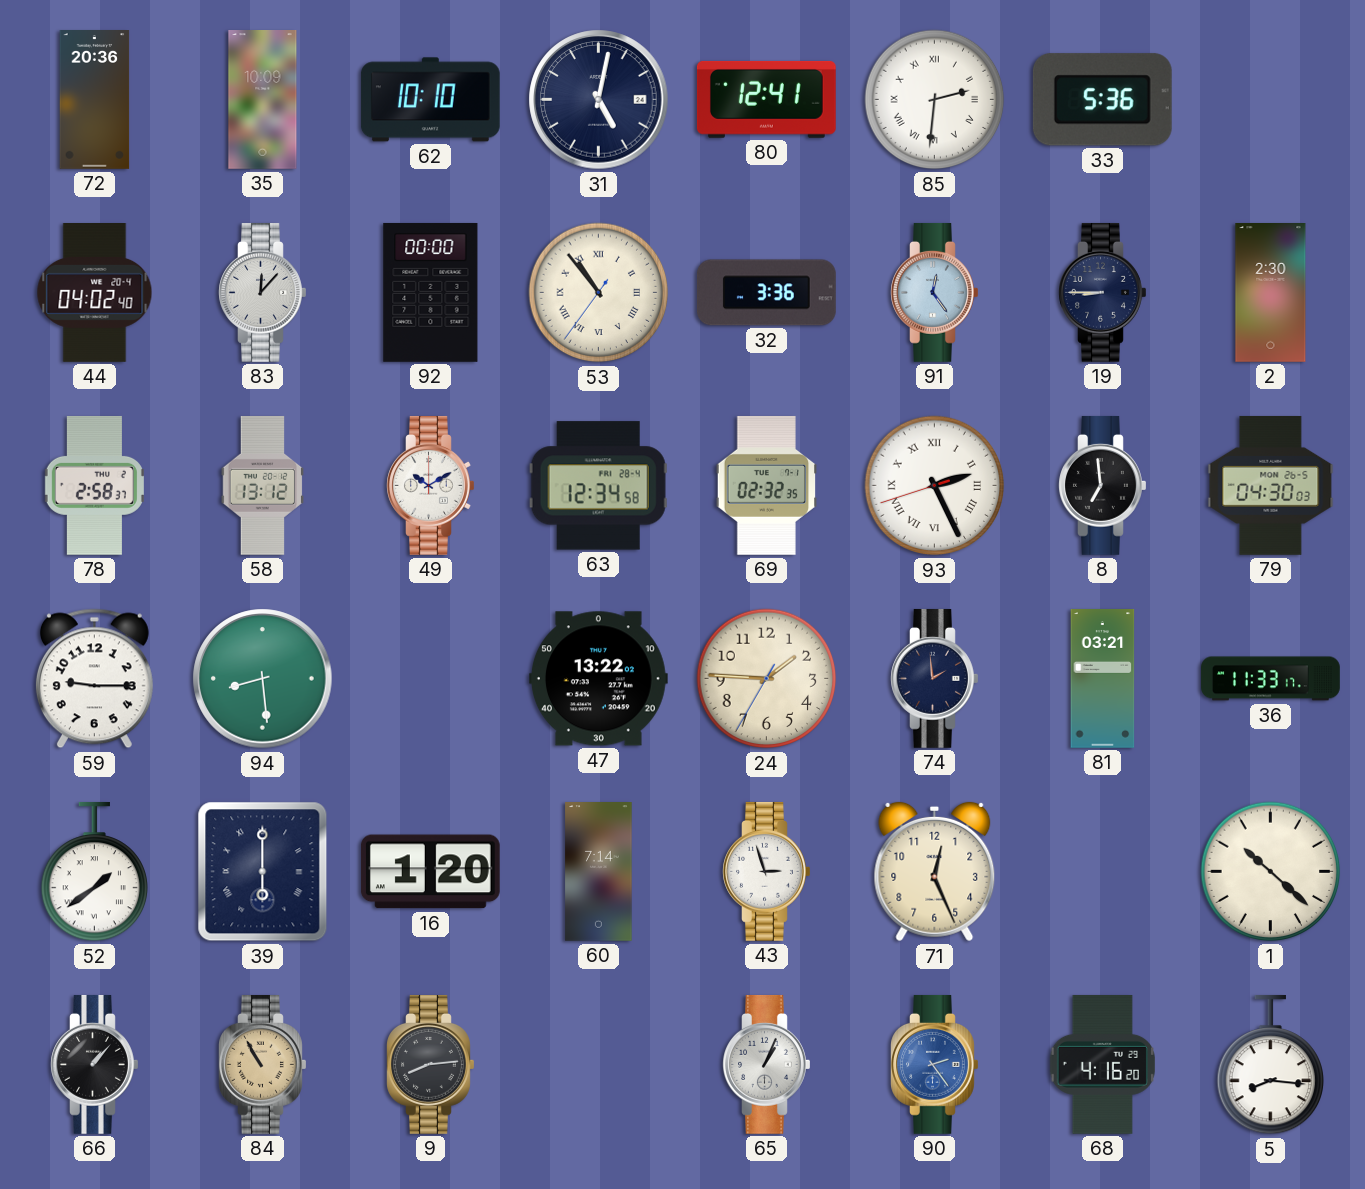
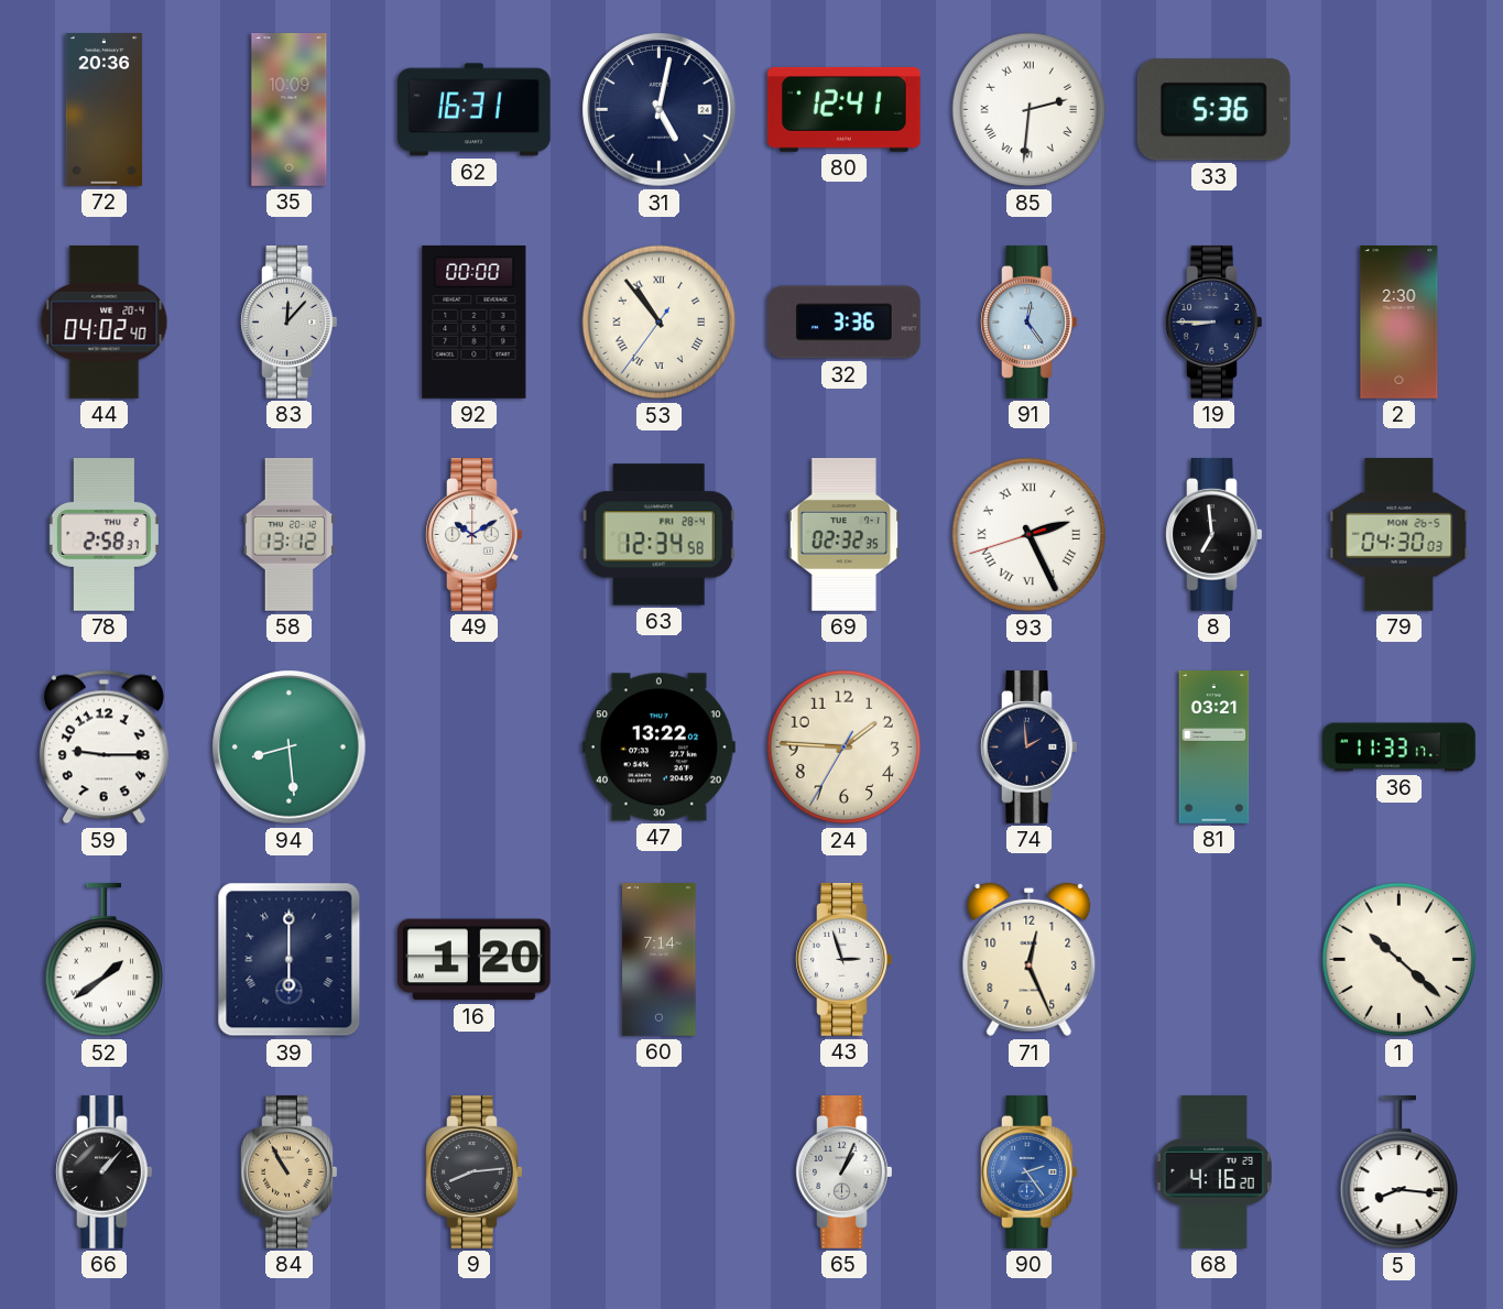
62: 10:10 -> 16:31 (473, 110)
